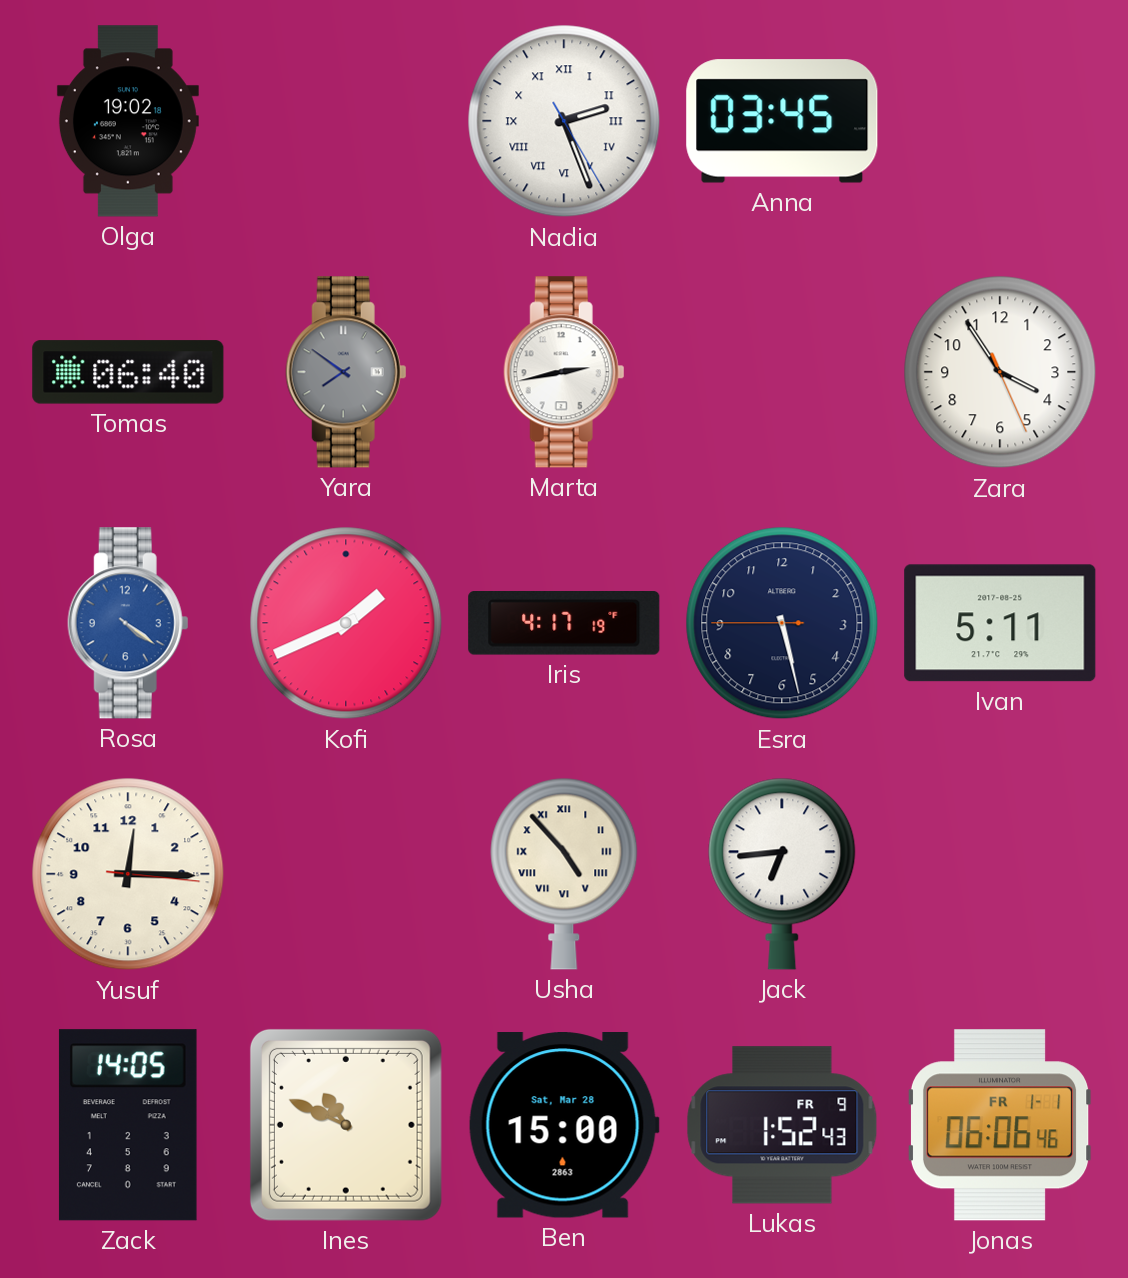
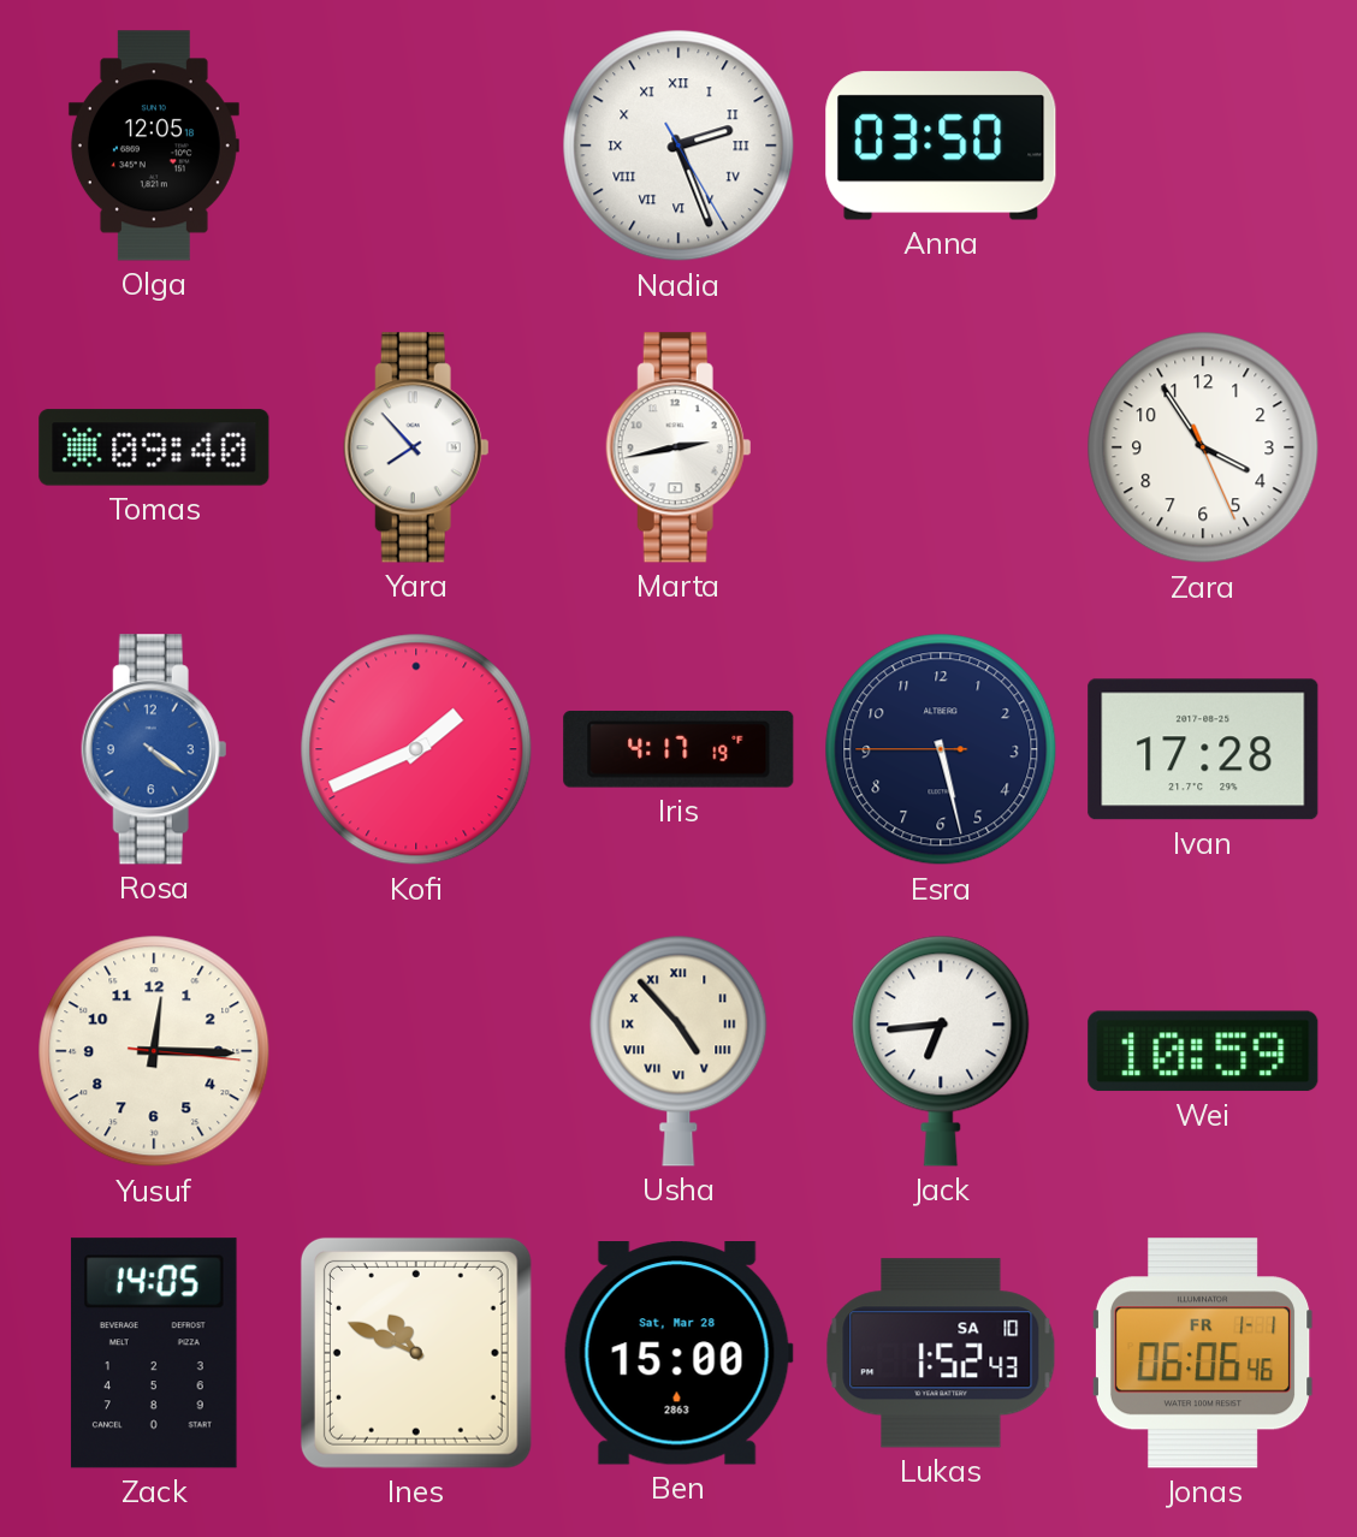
Olga: 19:02 -> 12:05 (154, 146)
Anna: 03:45 -> 03:50 (941, 146)
Tomas: 06:40 -> 09:40 (154, 447)
Yara: 7:51 -> 7:53 (416, 447)
Yara dial: grey -> white (416, 447)
Ivan: 5:11 -> 17:28 (1203, 749)
Wei: none -> 10:59 (1203, 1051)
Lukas date: FR 9 -> SA 10 (941, 1353)
